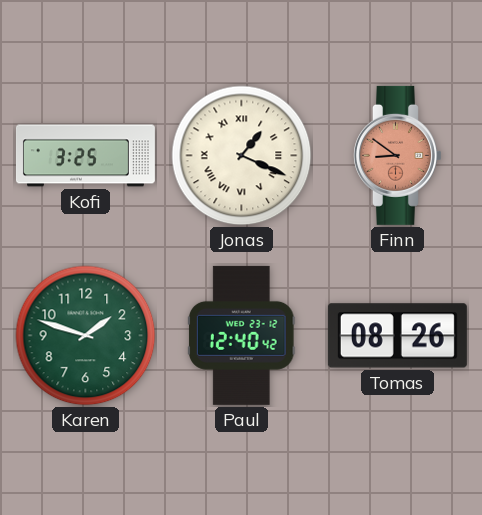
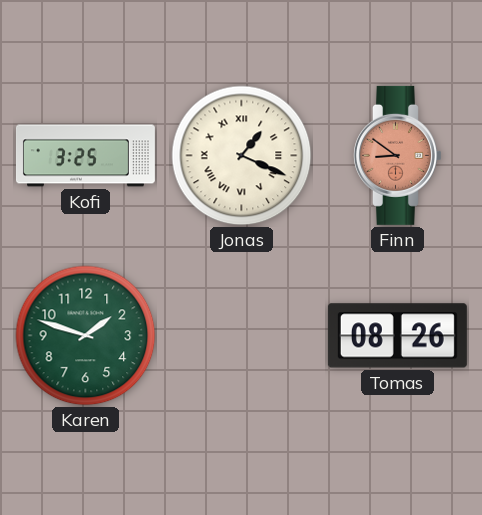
Paul: 12:40 -> none (241, 335)
